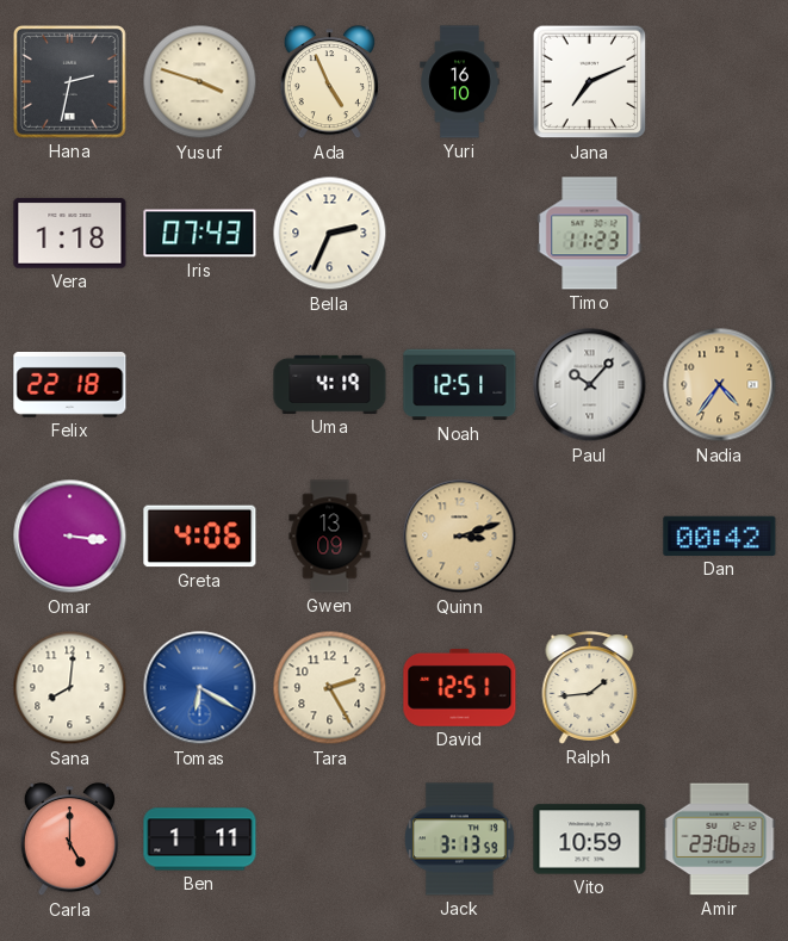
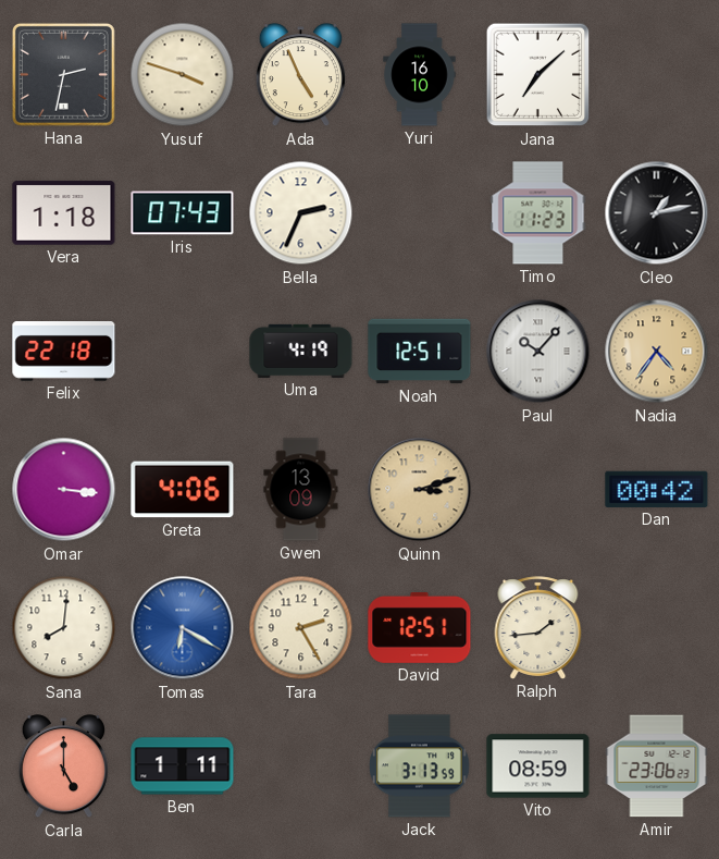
Jana: 7:11 -> 7:08 (538, 75)
Cleo: none -> 1:13 (657, 213)
Vito: 10:59 -> 08:59 (538, 766)
